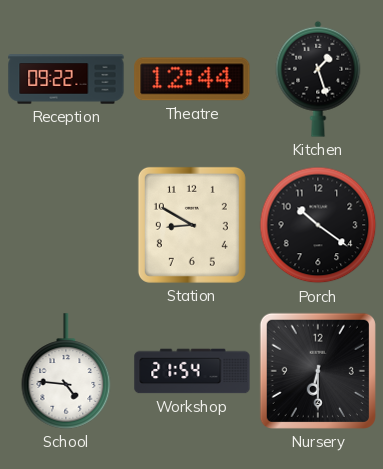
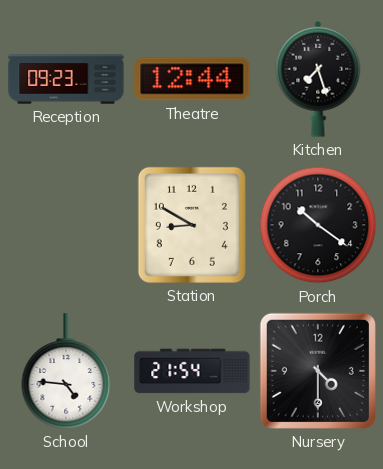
Reception: 09:22 -> 09:23 (66, 79)
Kitchen: 1:27 -> 7:27 (318, 79)
Nursery: 6:30 -> 4:30 (318, 371)
